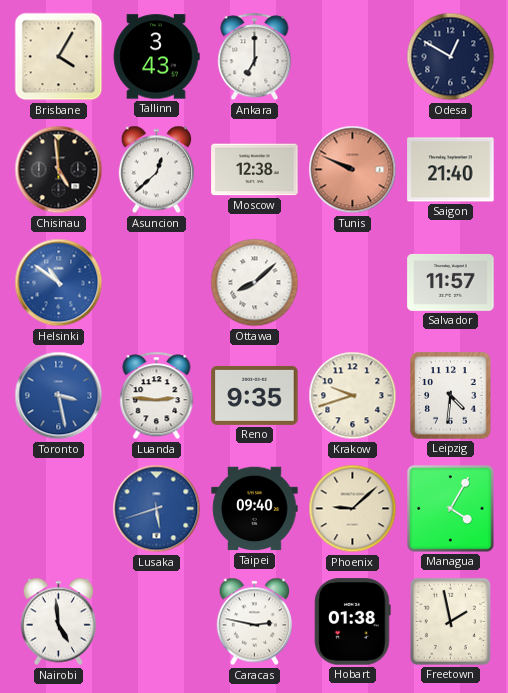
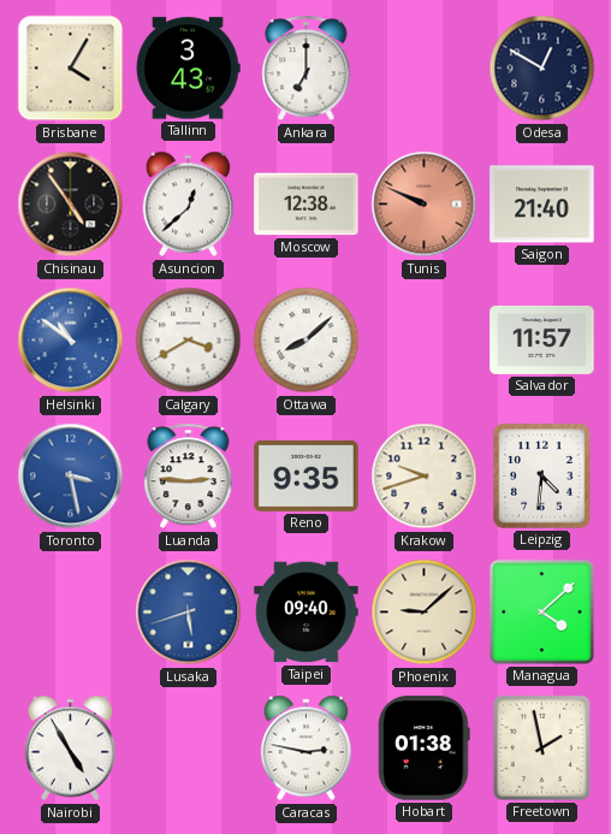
Chisinau: 4:59 -> 4:54 (71, 205)
Calgary: none -> 3:40 (189, 341)
Managua: 4:05 -> 4:08 (542, 613)
Nairobi: 4:59 -> 4:55 (70, 749)
